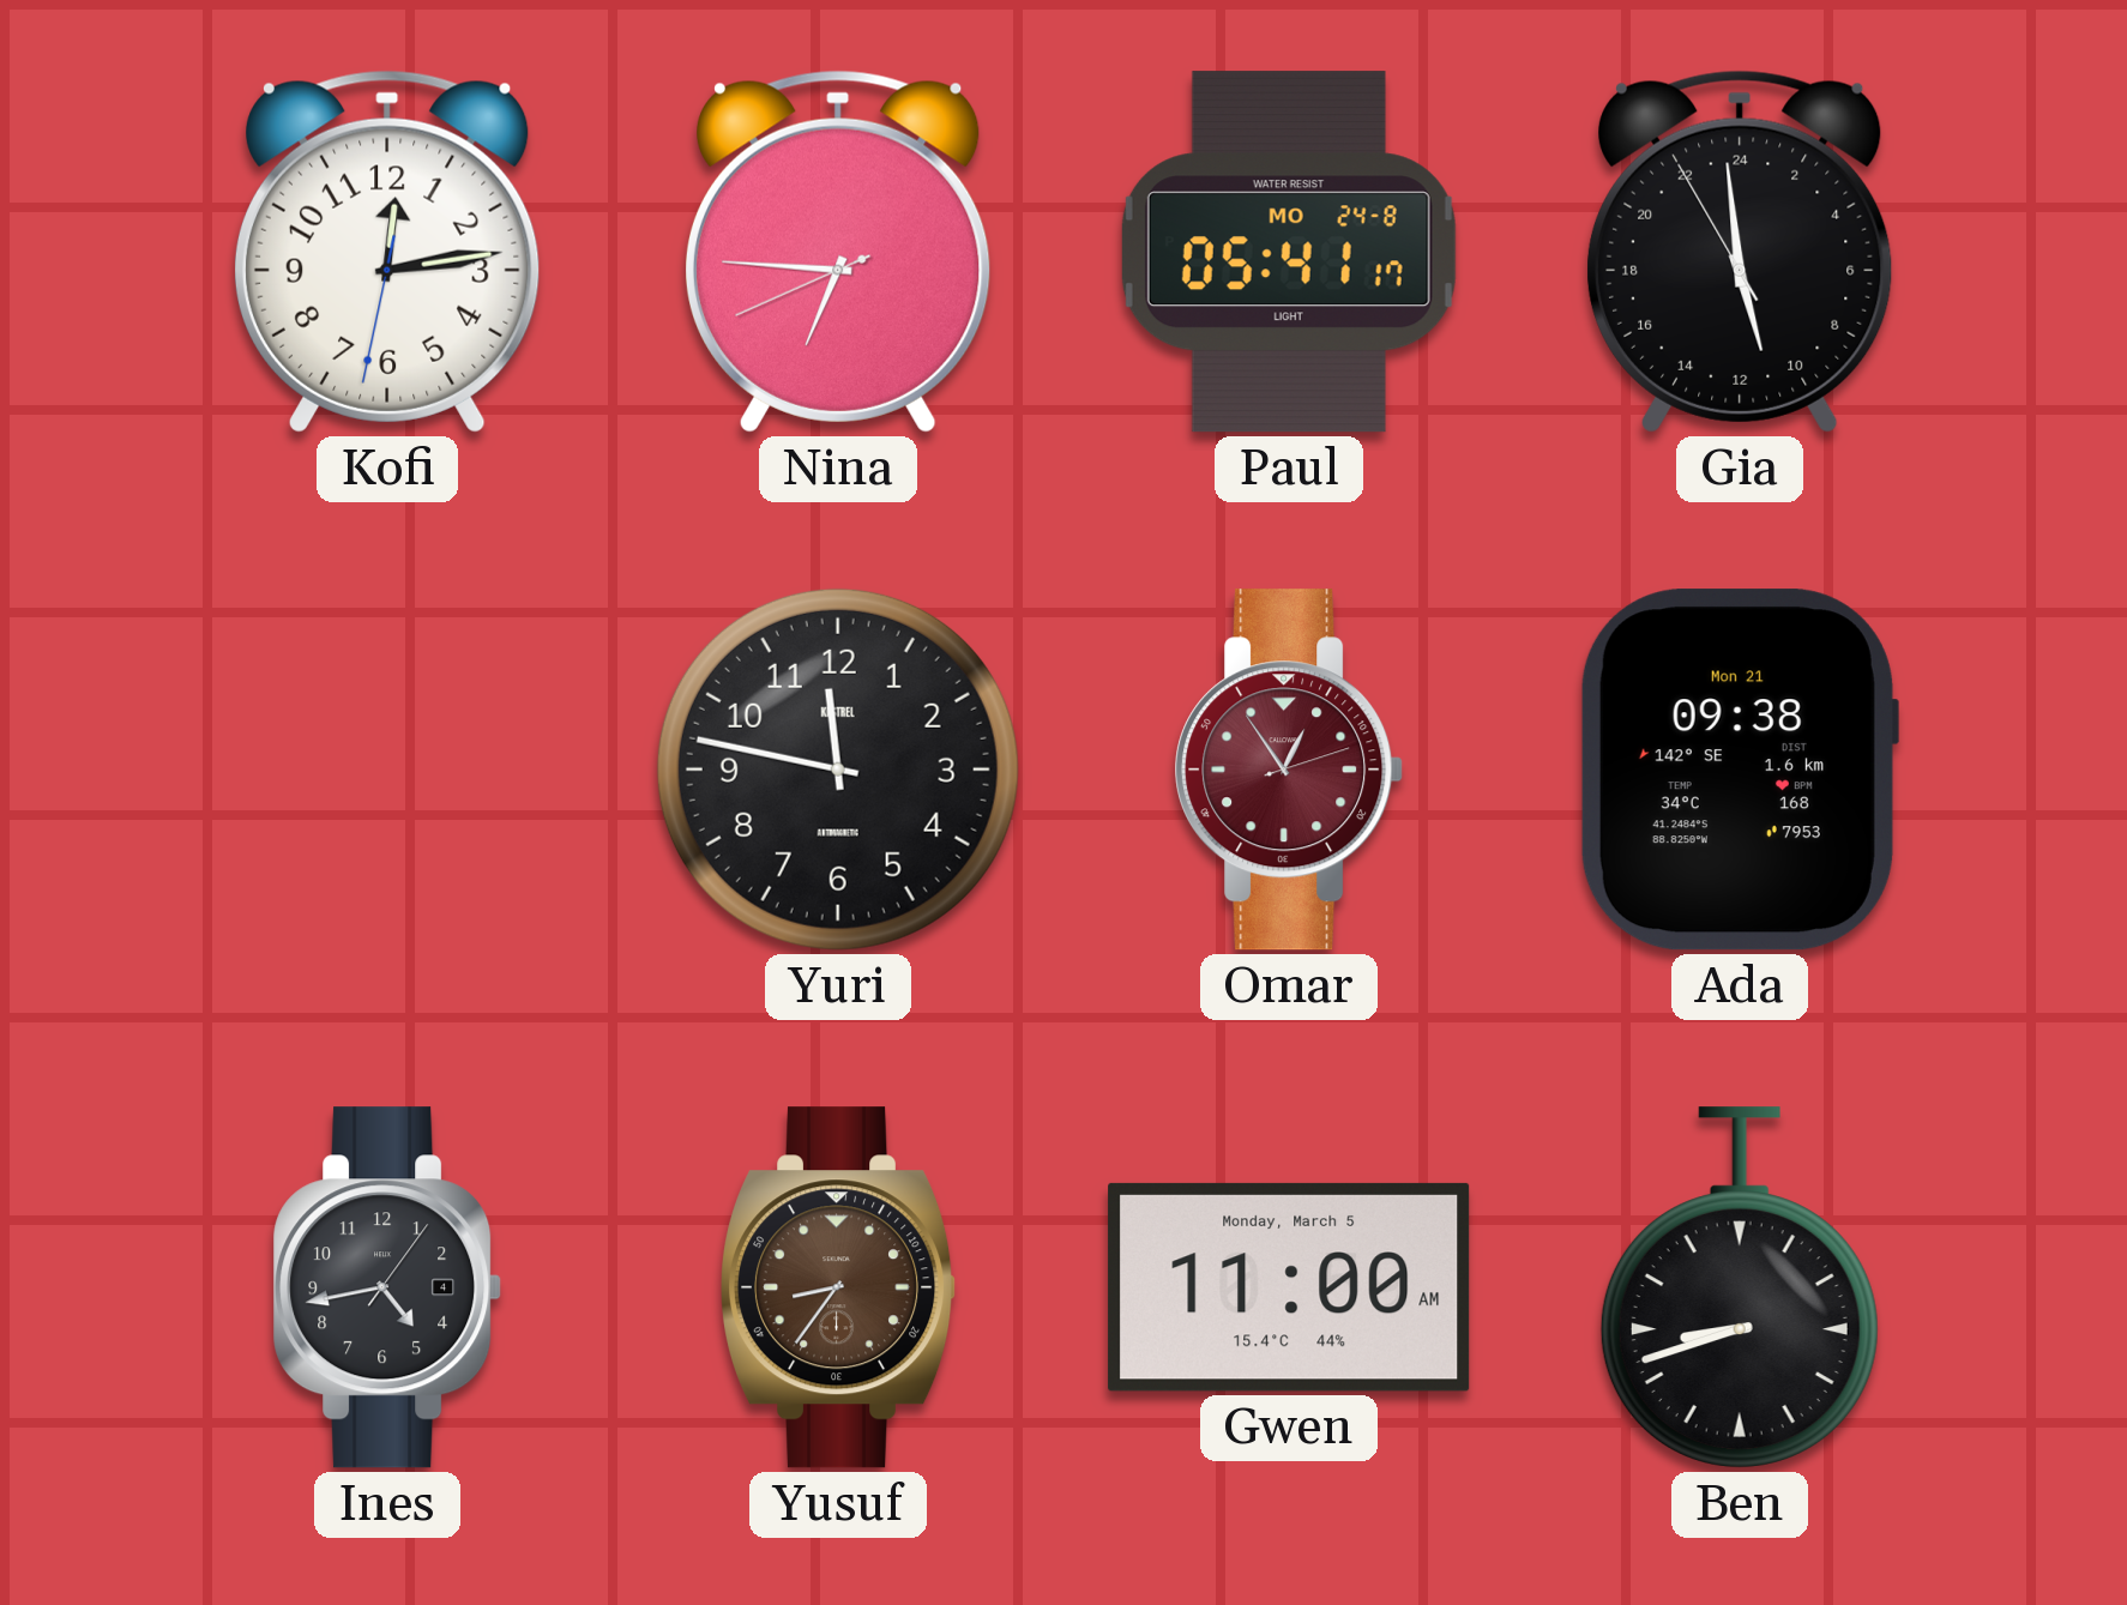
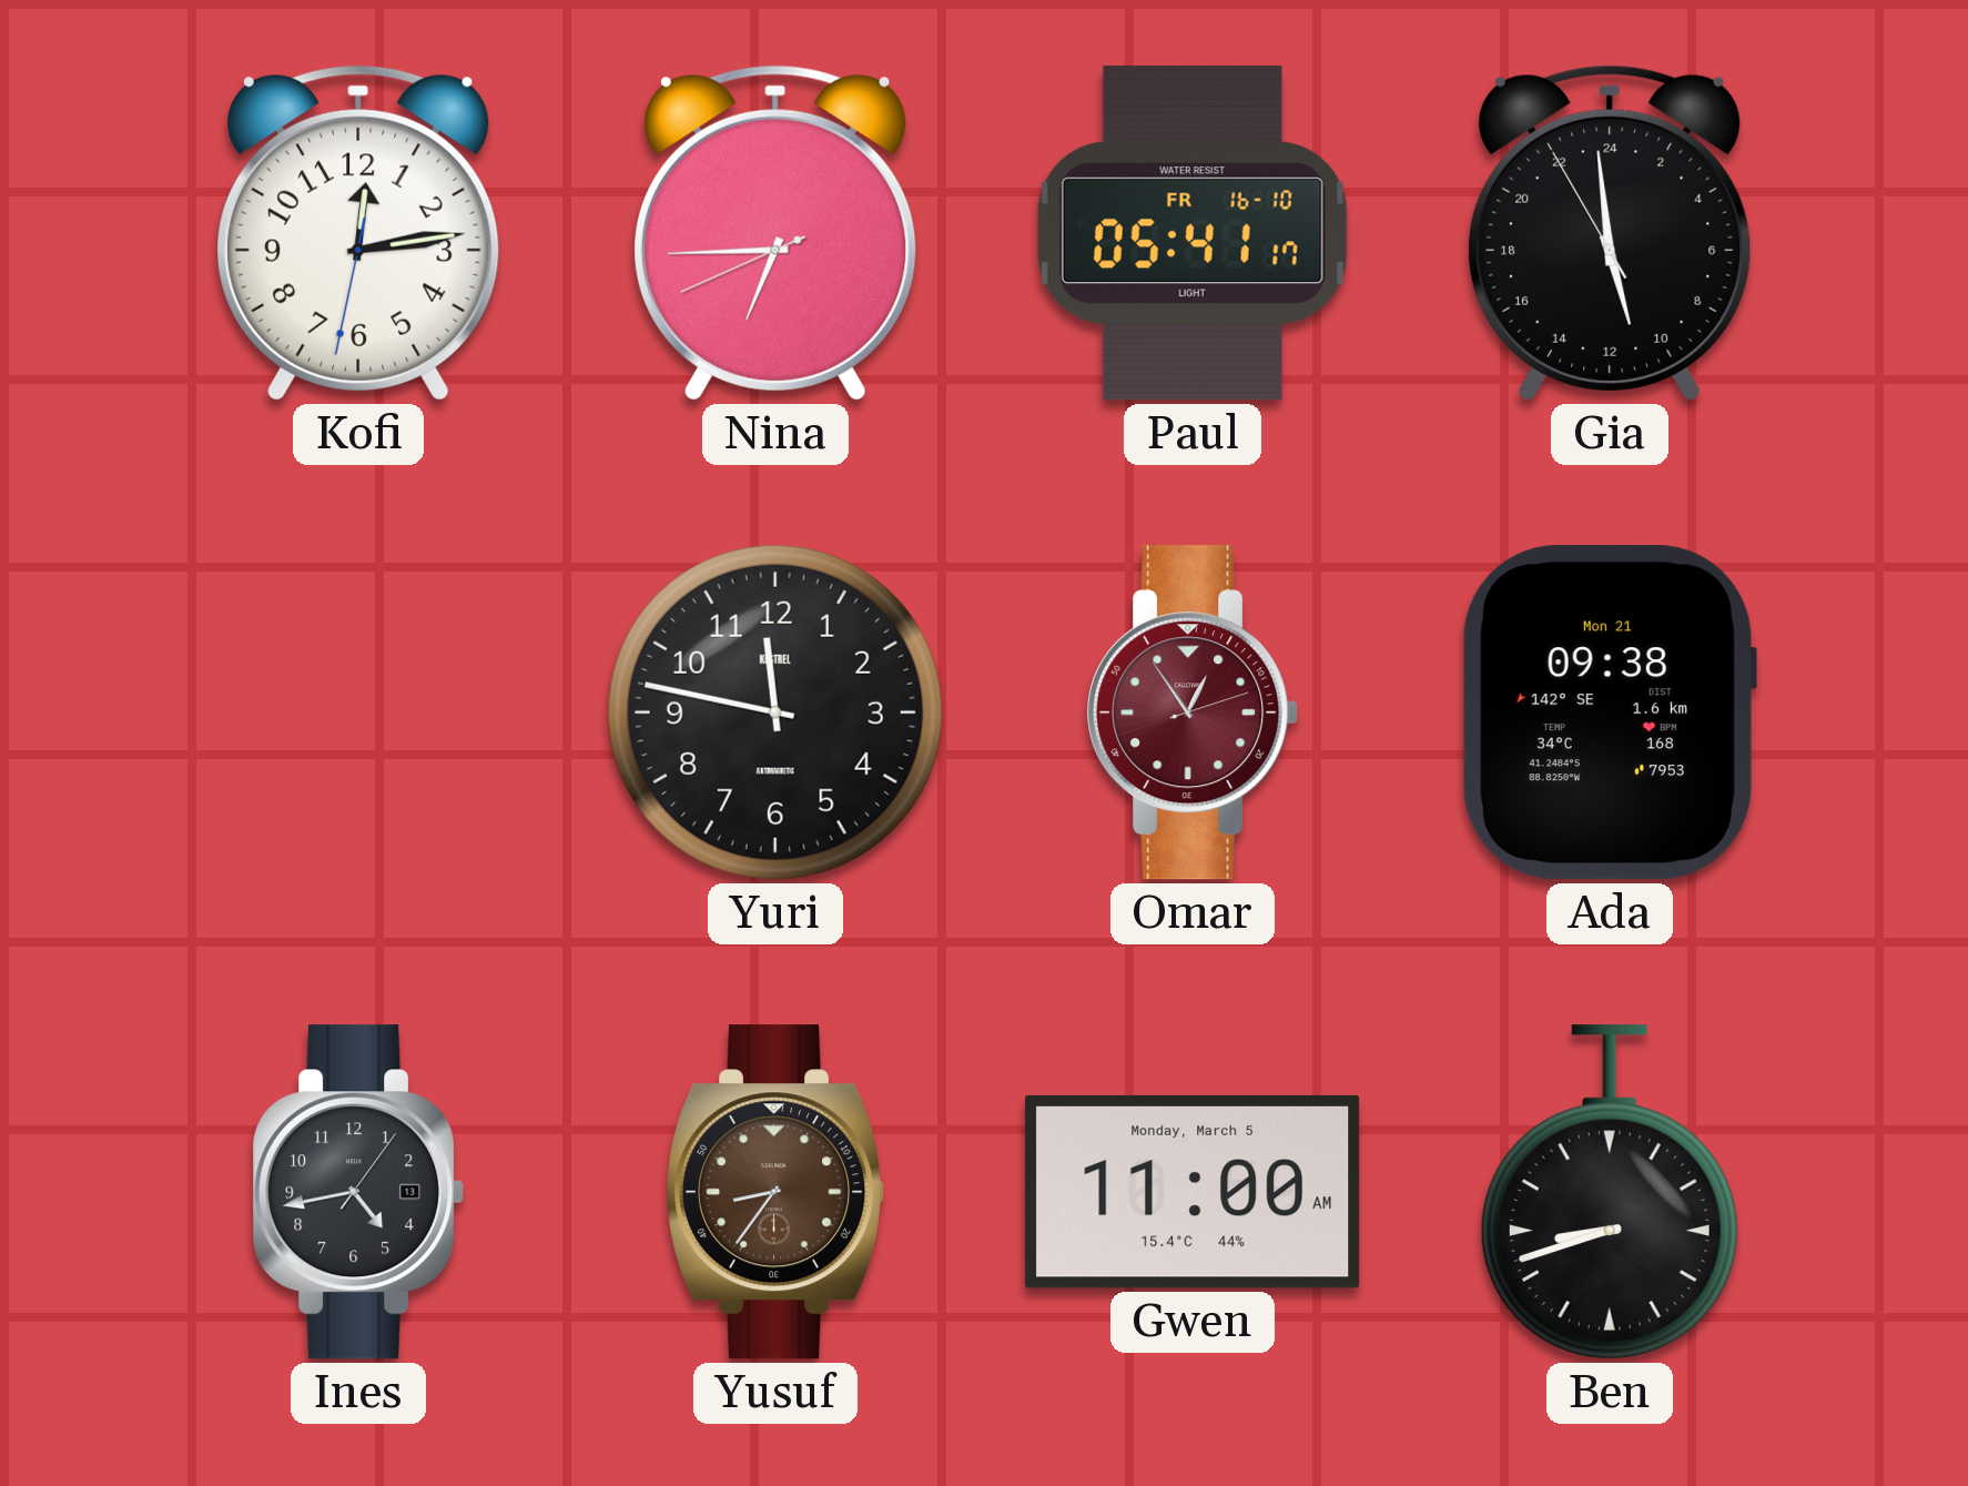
Nina: 6:45 -> 6:44 (775, 233)
Paul date: MO 24-8 -> FR 16-10 (1193, 233)
Ines date: 4 -> 13 (358, 1192)
